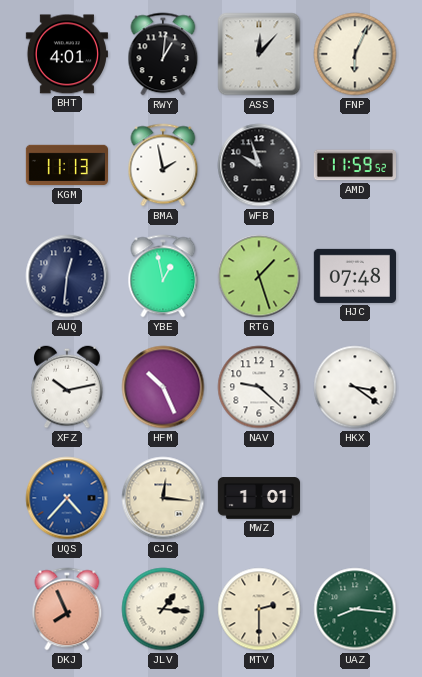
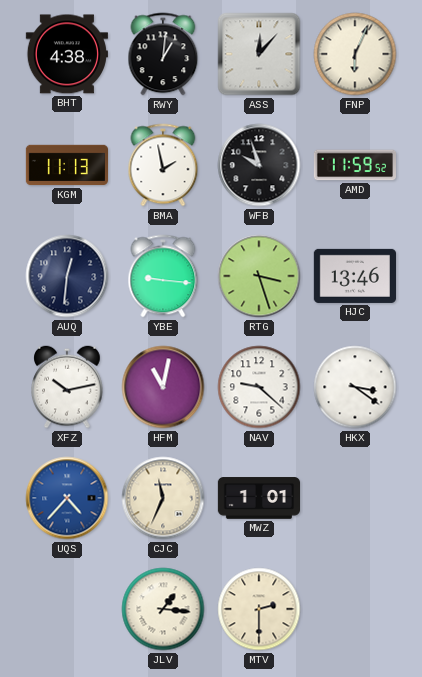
BHT: 4:01 -> 4:38 (67, 54)
YBE: 12:58 -> 9:16 (163, 276)
RTG: 1:27 -> 3:27 (259, 276)
HJC: 07:48 -> 13:46 (354, 276)
HFM: 10:26 -> 11:02 (163, 387)
CJC: 12:16 -> 11:34 (163, 498)
DKJ: 7:56 -> none (67, 609)
UAZ: 8:16 -> none (355, 609)
